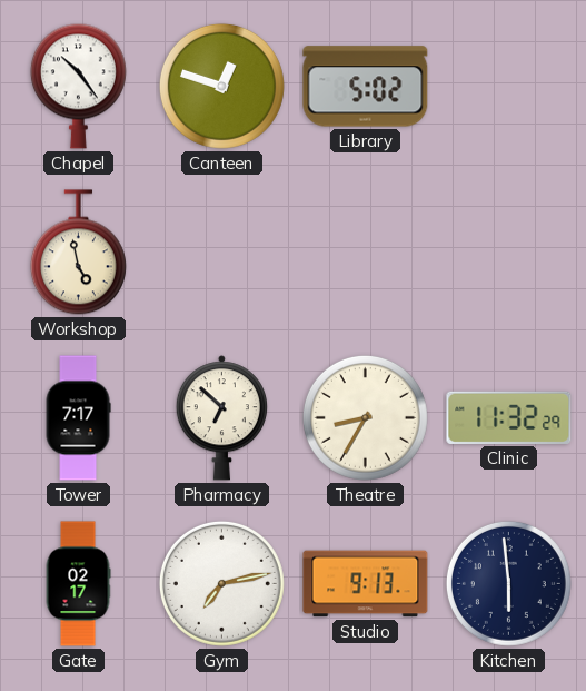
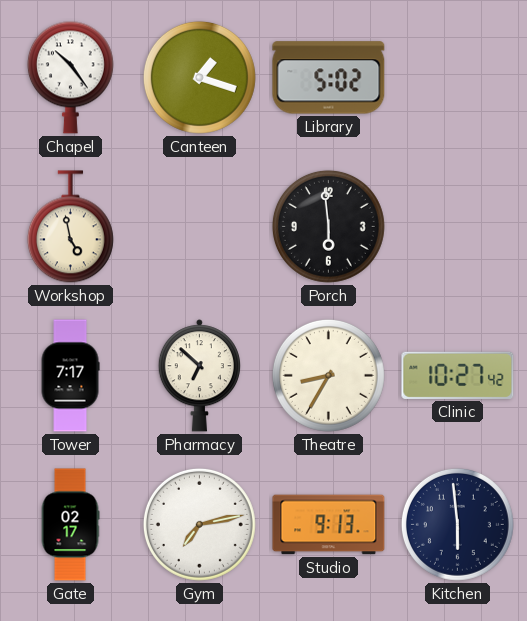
Canteen: 12:48 -> 1:18 (199, 77)
Porch: none -> 5:59 (328, 226)
Clinic: 11:32 -> 10:27 (458, 375)
